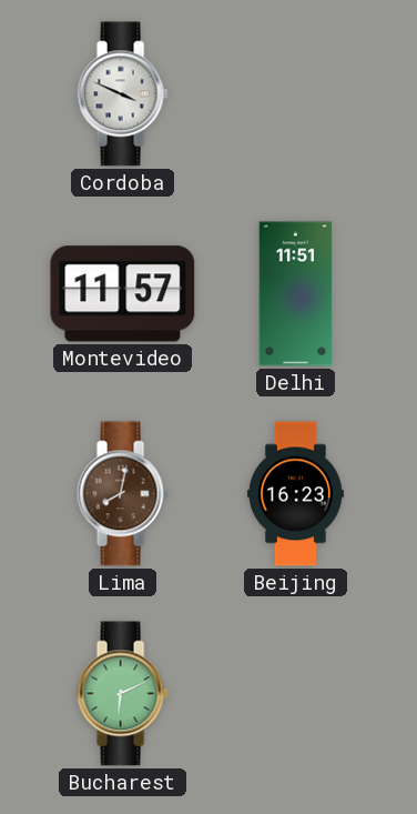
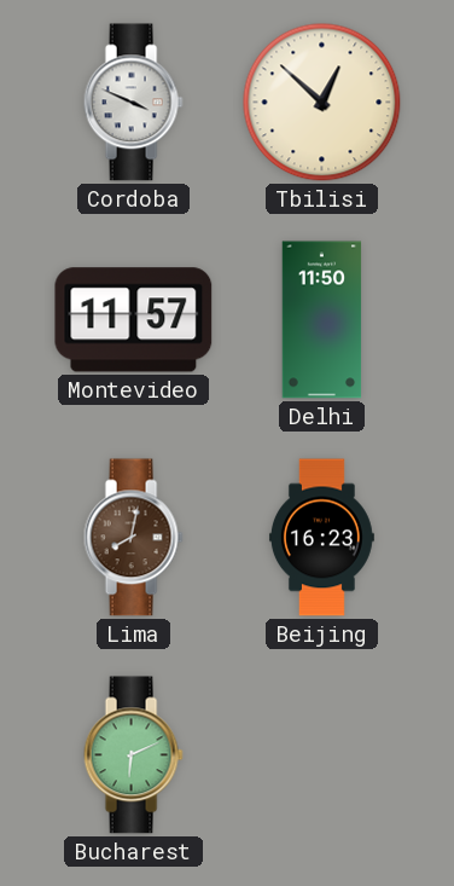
Tbilisi: none -> 12:52 (322, 103)
Delhi: 11:51 -> 11:50 (322, 320)
